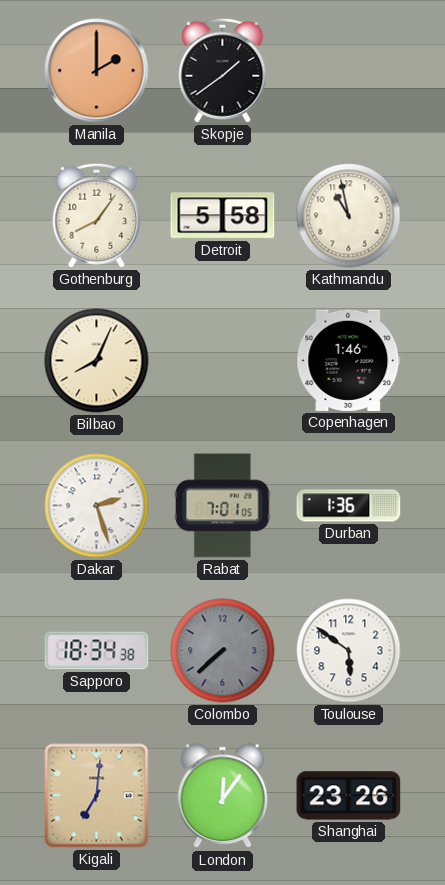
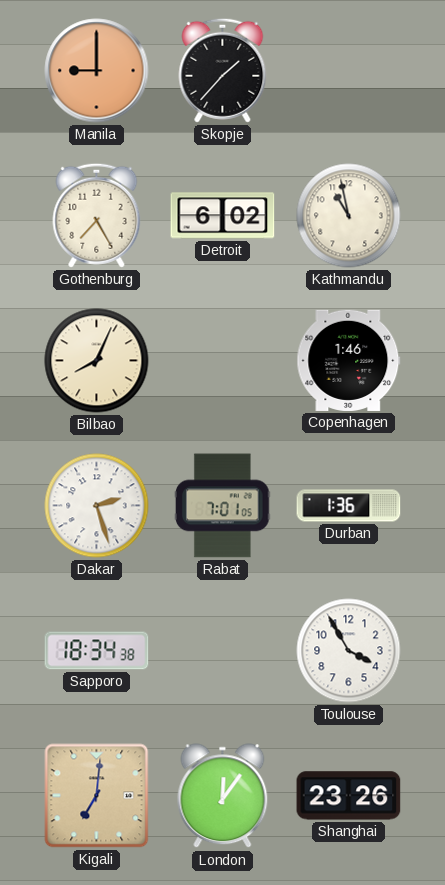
Manila: 2:00 -> 9:00 (97, 71)
Skopje: 1:39 -> 1:37 (223, 70)
Gothenburg: 8:06 -> 7:25 (97, 215)
Detroit: 5:58 -> 6:02 (223, 216)
Colombo: 7:38 -> none (223, 651)
Toulouse: 5:51 -> 3:55 (349, 651)
